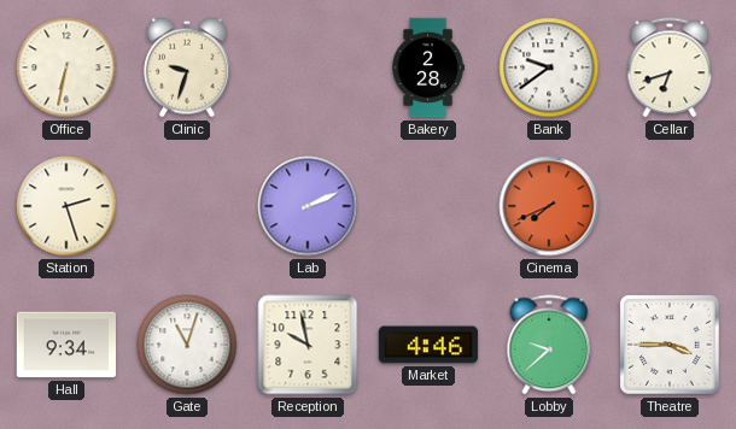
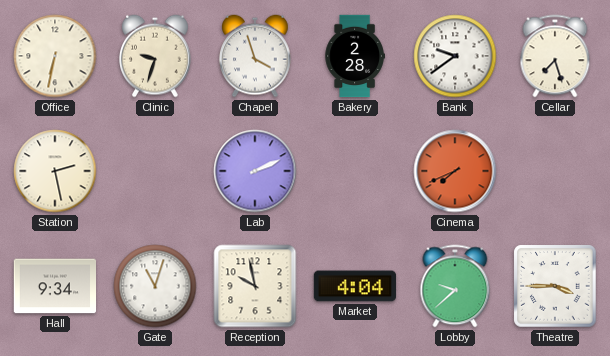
Chapel: none -> 3:57 (256, 56)
Cellar: 6:42 -> 7:27 (555, 56)
Station: 2:27 -> 2:28 (55, 171)
Market: 4:46 -> 4:04 (355, 286)
